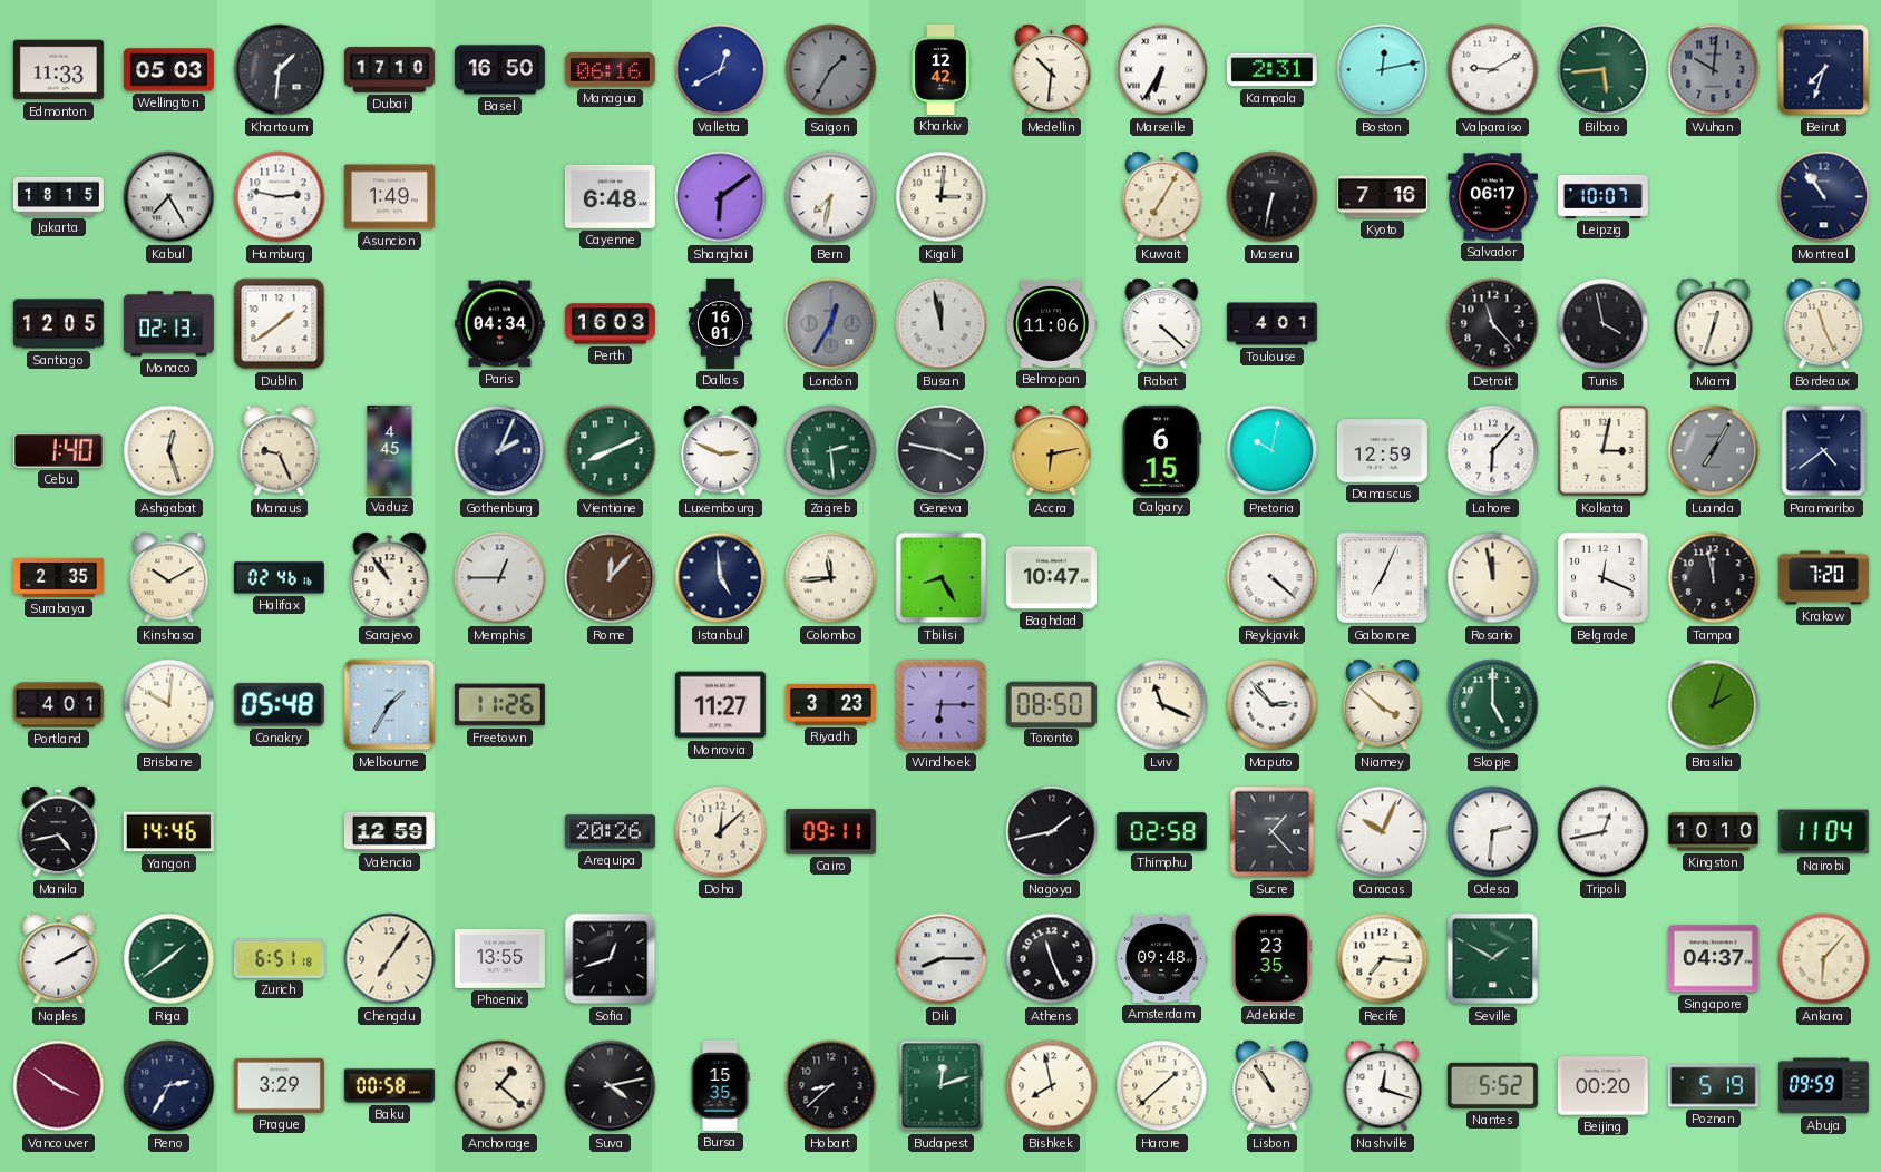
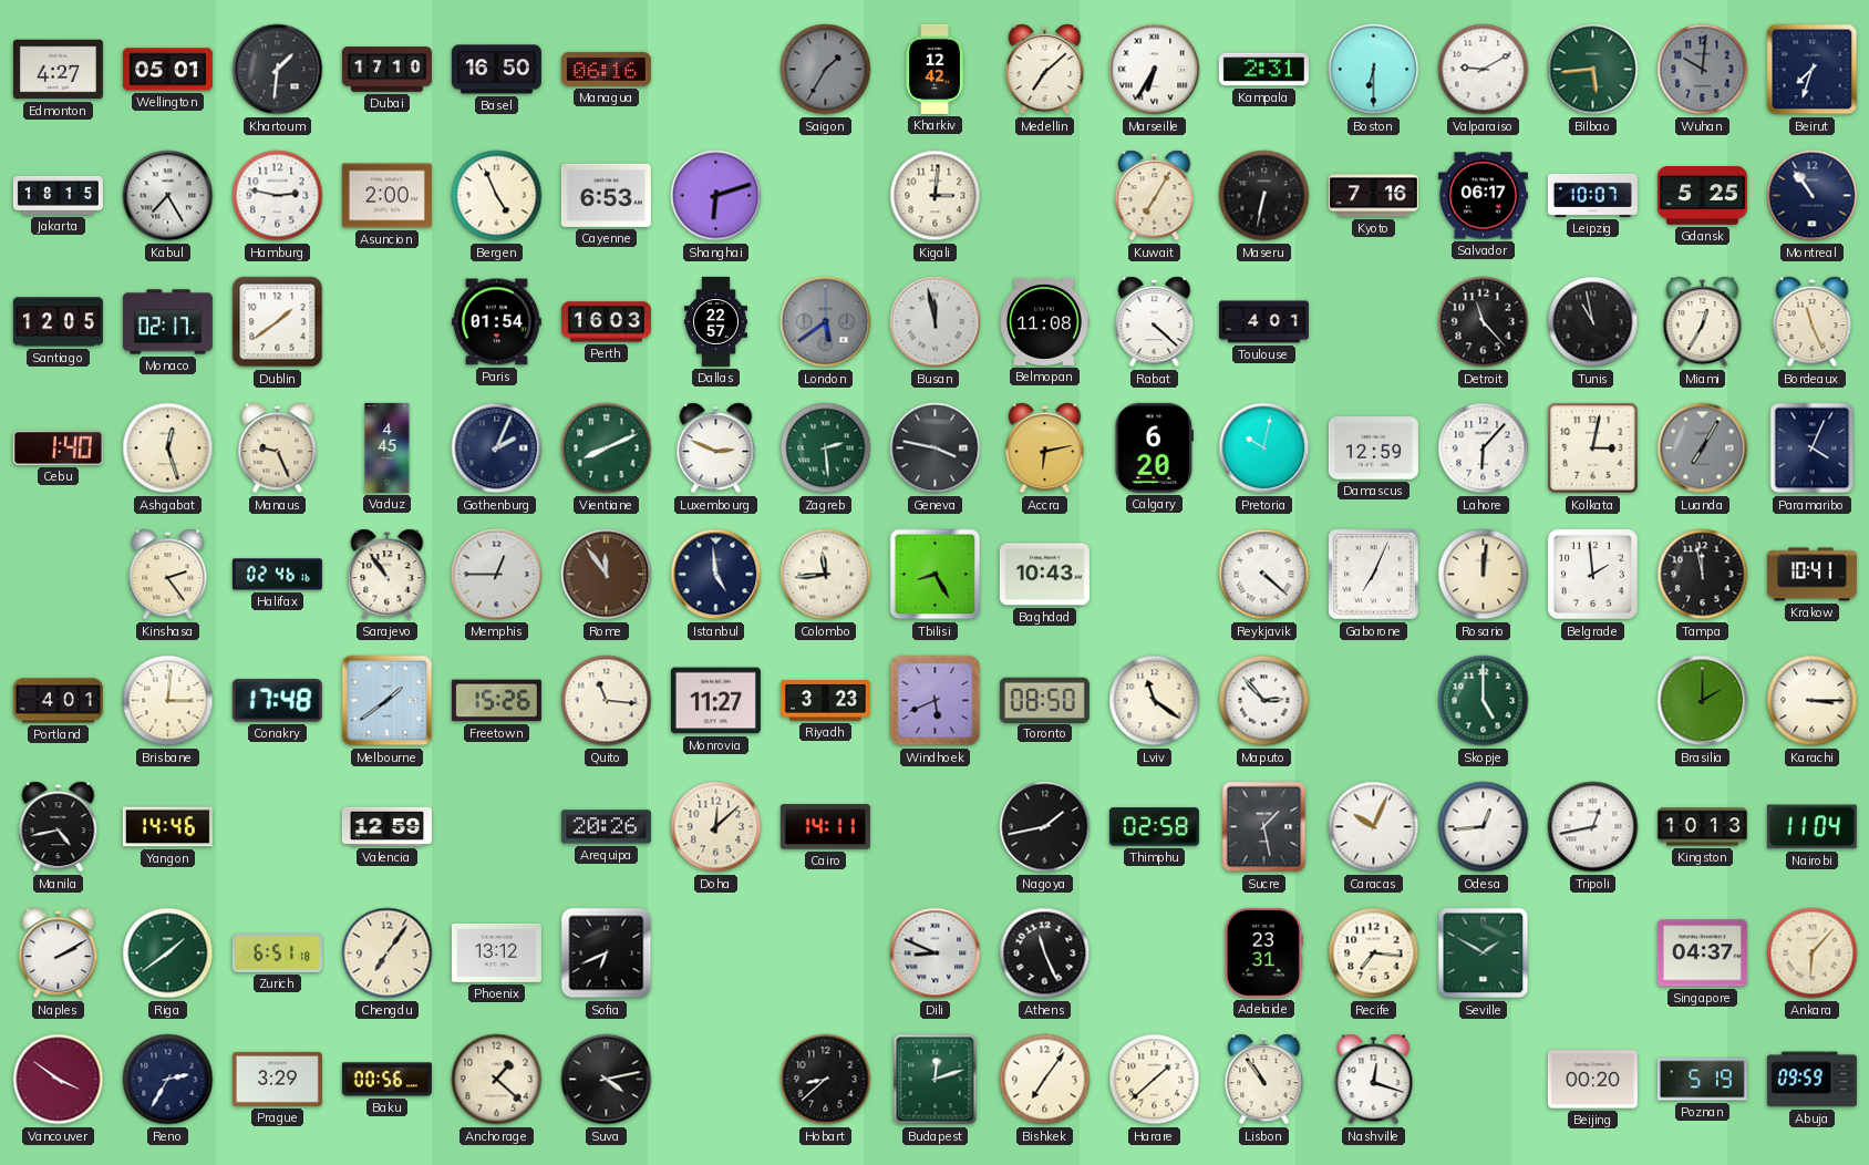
Edmonton: 11:33 -> 4:27 (58, 70)
Wellington: 05:03 -> 05:01 (167, 70)
Valletta: 12:40 -> none (721, 70)
Medellin: 10:31 -> 7:08 (1045, 70)
Boston: 12:13 -> 6:30 (1374, 70)
Asuncion: 1:49 -> 2:00 (386, 196)
Bergen: none -> 4:56 (497, 196)
Cayenne: 6:48 -> 6:53 (606, 195)
Shanghai: 6:09 -> 6:12 (716, 196)
Bern: 7:32 -> none (831, 197)
Gdansk: none -> 5:25 (1702, 196)
Monaco: 02:13 -> 02:17 (167, 322)
Paris: 04:34 -> 01:54 (496, 322)
Dallas: 16:01 -> 22:57 (715, 321)
London: 12:35 -> 5:39 (826, 322)
Belmopan: 11:06 -> 11:08 (1045, 321)
Tunis: 3:58 -> 10:58 (1593, 322)
Miami: 12:33 -> 12:35 (1703, 322)
Calgary: 6:15 -> 6:20 (1154, 447)
Paramaribo: 4:39 -> 4:04 (1813, 449)
Surabaya: 2:35 -> none (58, 578)
Kinshasa: 10:10 -> 2:24 (168, 575)
Rome: 12:07 -> 11:54 (607, 575)
Baghdad: 10:47 -> 10:43 (1044, 575)
Rosario: 11:58 -> 12:01 (1484, 575)
Belgrade: 12:19 -> 1:59 (1592, 574)
Krakow: 7:20 -> 10:41 (1811, 575)
Brisbane: 10:01 -> 3:01 (168, 701)
Conakry: 05:48 -> 17:48 (277, 701)
Melbourne: 1:35 -> 1:39 (388, 701)
Freetown: 11:26 -> 15:26 (496, 701)
Quito: none -> 11:16 (607, 701)
Windhoek: 6:15 -> 5:41 (936, 701)
Lviv: 11:19 -> 11:21 (1155, 701)
Niamey: 3:52 -> none (1383, 705)
Brasilia: 2:03 -> 2:00 (1703, 701)
Karachi: none -> 3:15 (1813, 701)
Cairo: 09:11 -> 14:11 (825, 827)
Sucre: 1:23 -> 1:28 (1264, 827)
Odesa: 2:31 -> 12:44 (1484, 827)
Kingston: 10:10 -> 10:13 (1702, 827)
Phoenix: 13:55 -> 13:12 (496, 952)
Sofia: 12:42 -> 6:41 (607, 953)
Dili: 8:15 -> 8:49 (936, 953)
Amsterdam: 09:48 -> none (1161, 958)
Adelaide: 23:35 -> 23:31 (1263, 952)
Baku: 00:58 -> 00:56 (386, 1080)
Bursa: 15:35 -> none (720, 1085)
Bishkek: 7:58 -> 7:06 (1045, 1080)
Nantes: 5:52 -> none (1492, 1085)
